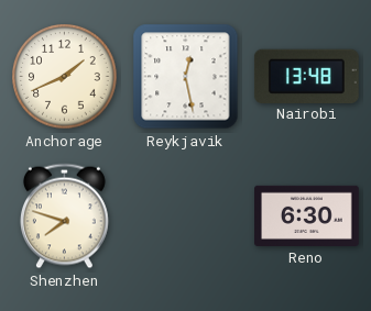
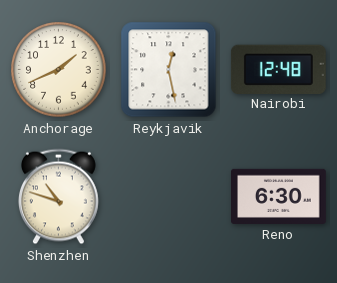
Nairobi: 13:48 -> 12:48 (278, 69)
Shenzhen: 7:48 -> 10:48 (58, 197)
